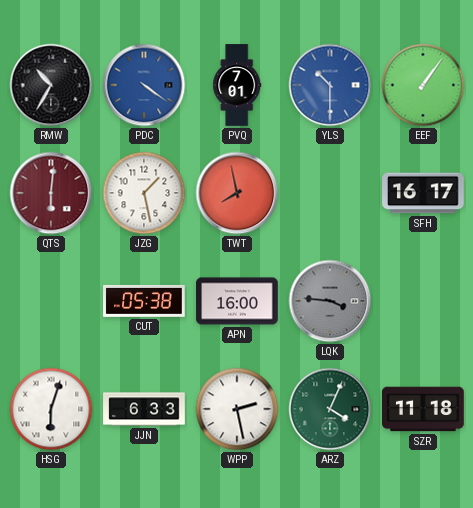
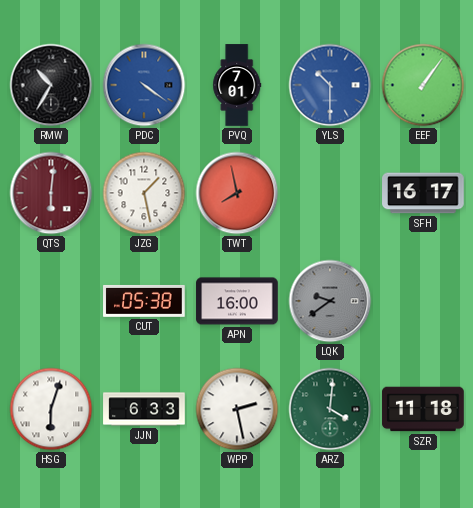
LQK: 3:46 -> 9:39 (330, 301)
ARZ: 4:04 -> 4:01 (330, 409)
